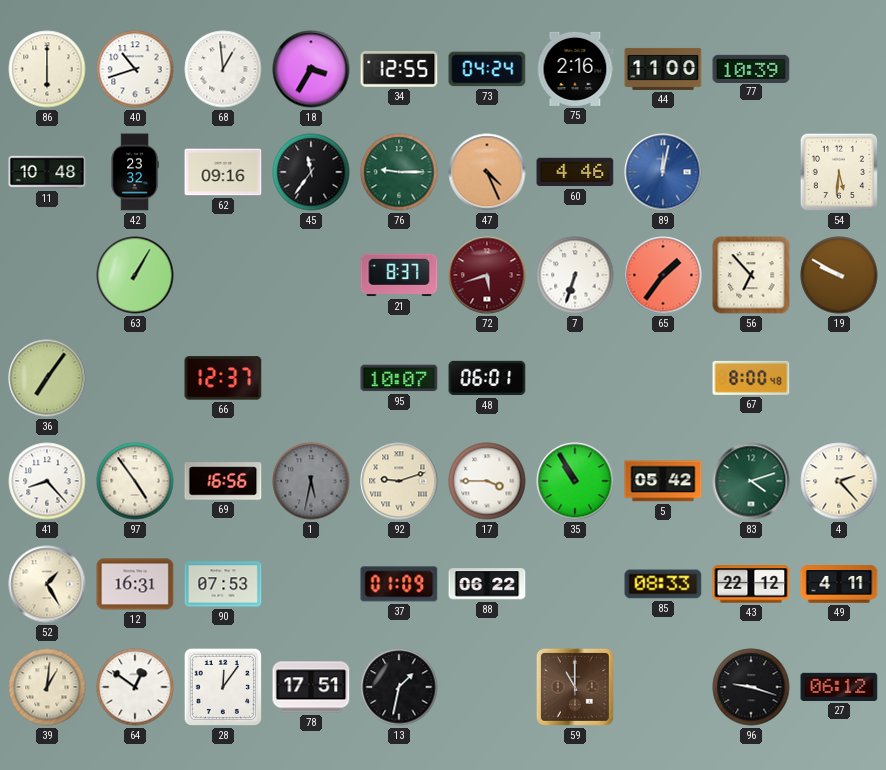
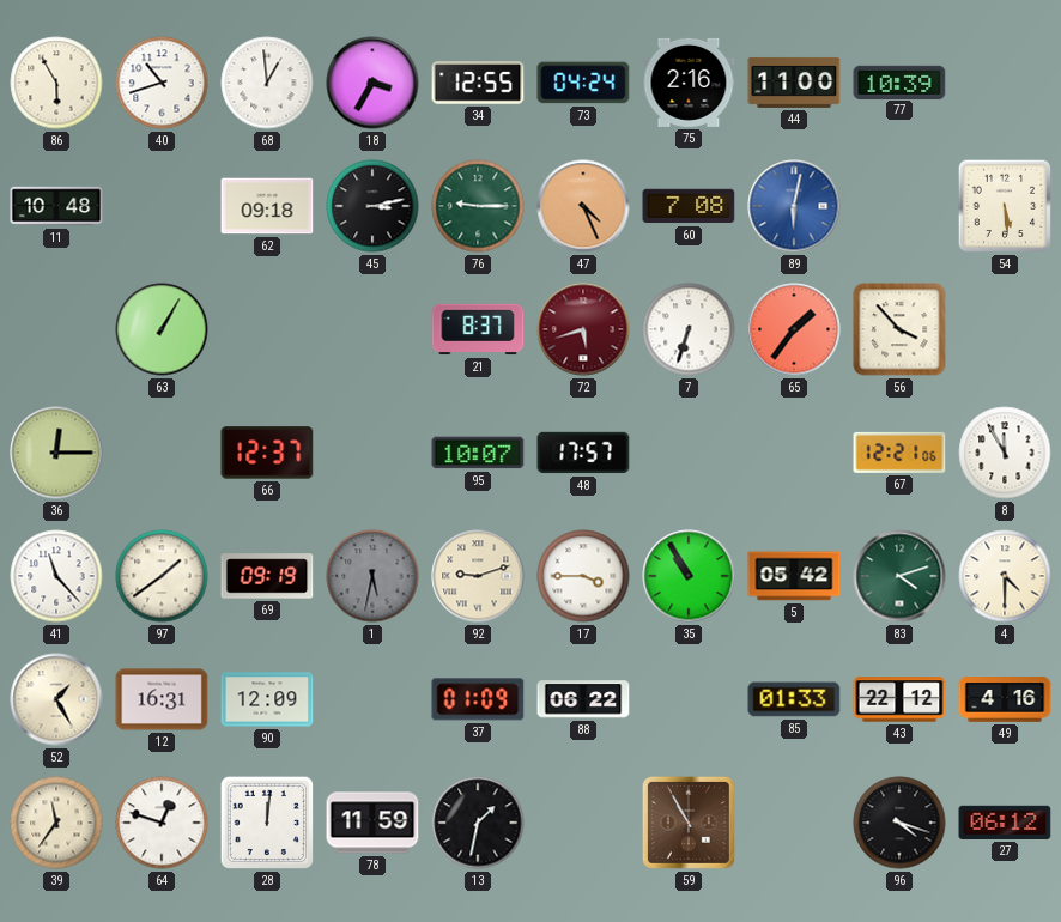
86: 6:00 -> 5:55 (56, 83)
42: 23:32 -> none (135, 172)
62: 09:16 -> 09:18 (267, 206)
45: 11:36 -> 3:13 (372, 206)
60: 4:46 -> 7:08 (689, 206)
89: 12:02 -> 6:02 (794, 206)
54: 5:31 -> 5:29 (1004, 206)
56: 6:53 -> 3:53 (899, 329)
19: 9:50 -> none (839, 275)
36: 7:06 -> 12:15 (56, 453)
48: 06:01 -> 17:57 (583, 453)
67: 8:00 -> 12:21 (899, 453)
8: none -> 11:55 (1005, 453)
41: 8:23 -> 11:23 (56, 576)
97: 4:54 -> 1:39 (162, 576)
69: 16:56 -> 09:19 (267, 576)
4: 2:23 -> 4:30 (1005, 576)
90: 07:53 -> 12:09 (267, 699)
85: 08:33 -> 01:33 (794, 699)
49: 4:11 -> 4:16 (1005, 700)
39: 1:01 -> 11:36 (56, 823)
64: 12:51 -> 12:48 (162, 823)
28: 12:06 -> 12:01 (266, 823)
78: 17:51 -> 11:59 (372, 823)
59: 11:00 -> 10:55 (689, 823)
96: 9:18 -> 4:18 (899, 823)
